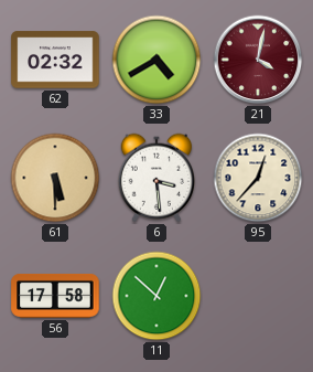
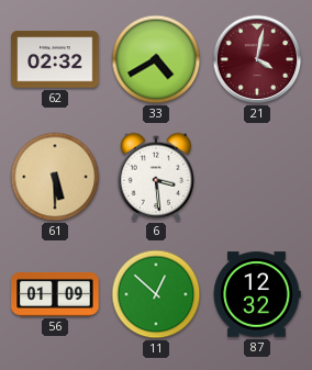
95: 12:37 -> none (258, 178)
56: 17:58 -> 01:09 (55, 294)
87: none -> 12:32 (257, 294)
